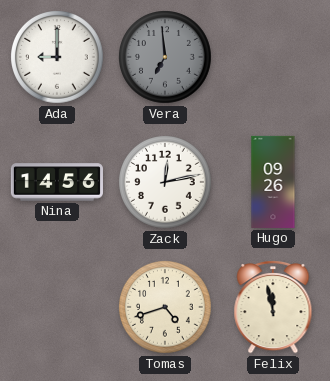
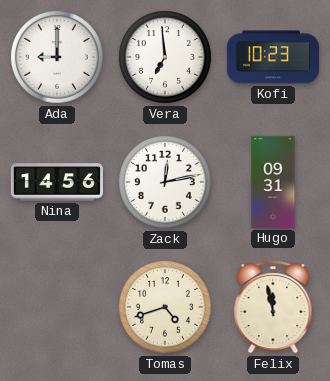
Vera dial: grey -> white (166, 58)
Kofi: none -> 10:23 (273, 57)
Hugo: 09:26 -> 09:31 (273, 182)
